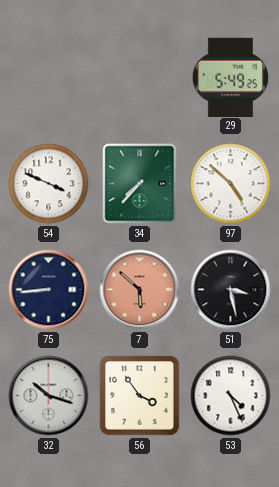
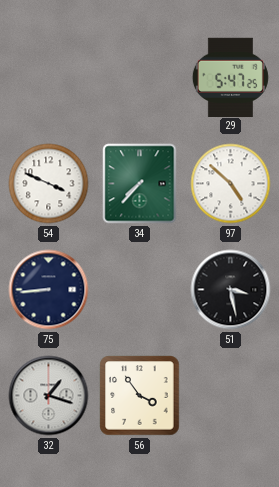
29: 5:49 -> 5:47 (230, 77)
7: 5:52 -> none (140, 290)
32: 10:18 -> 1:18 (49, 396)
53: 4:26 -> none (231, 396)
